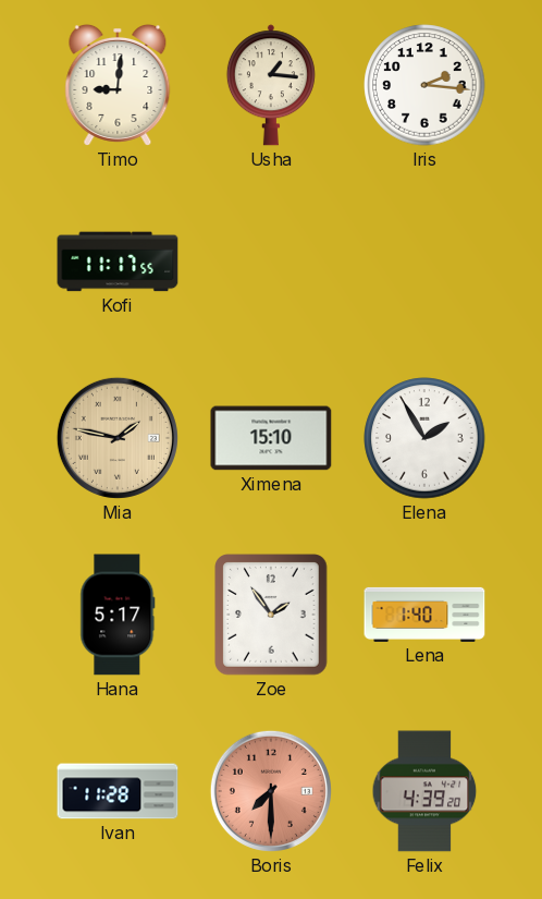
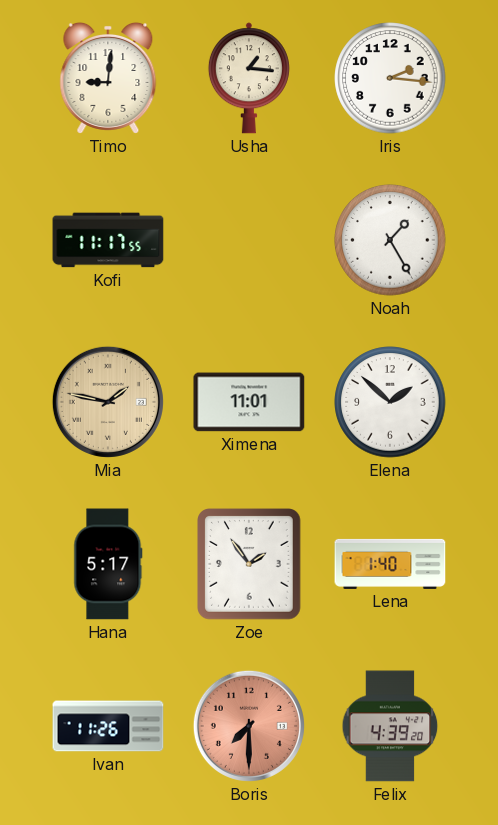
Noah: none -> 1:25 (390, 240)
Ximena: 15:10 -> 11:01 (249, 402)
Elena: 1:55 -> 1:52 (390, 402)
Ivan: 11:28 -> 11:26 (108, 726)
